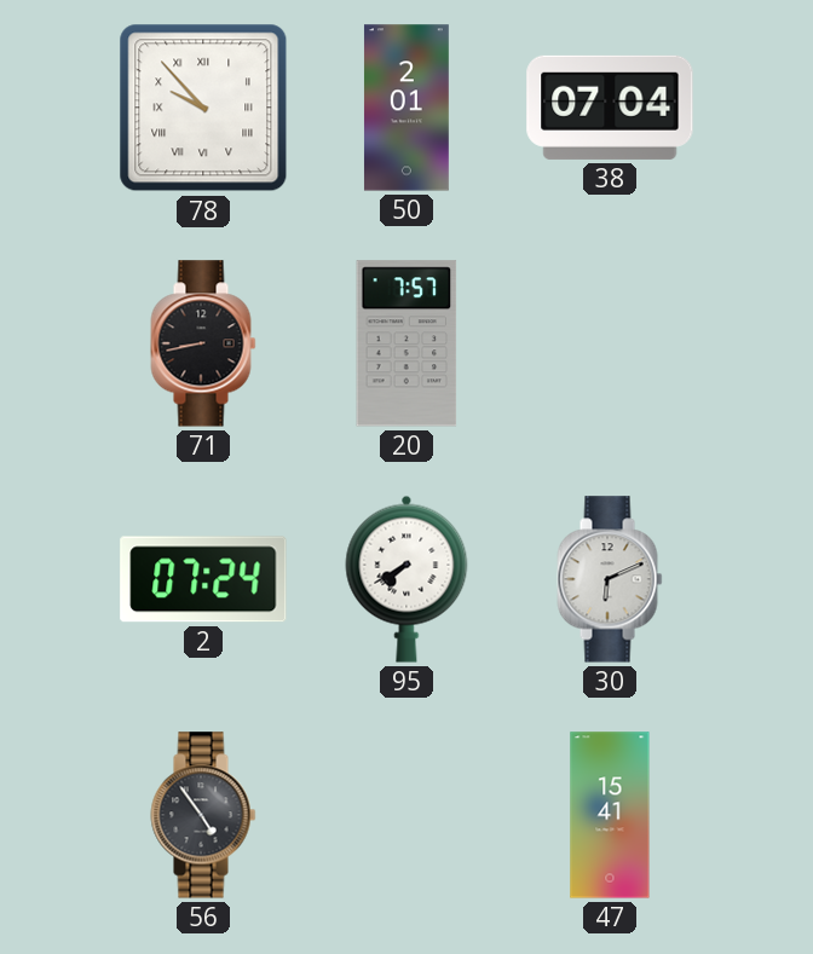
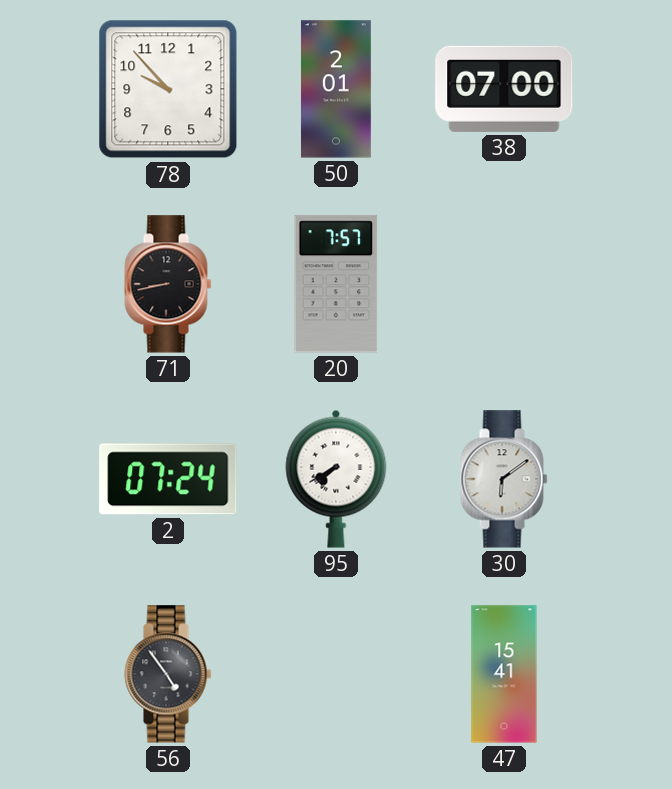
78 numerals: Roman -> Arabic (168, 89)
38: 07:04 -> 07:00 (504, 89)
30: 6:11 -> 6:09 (504, 479)
